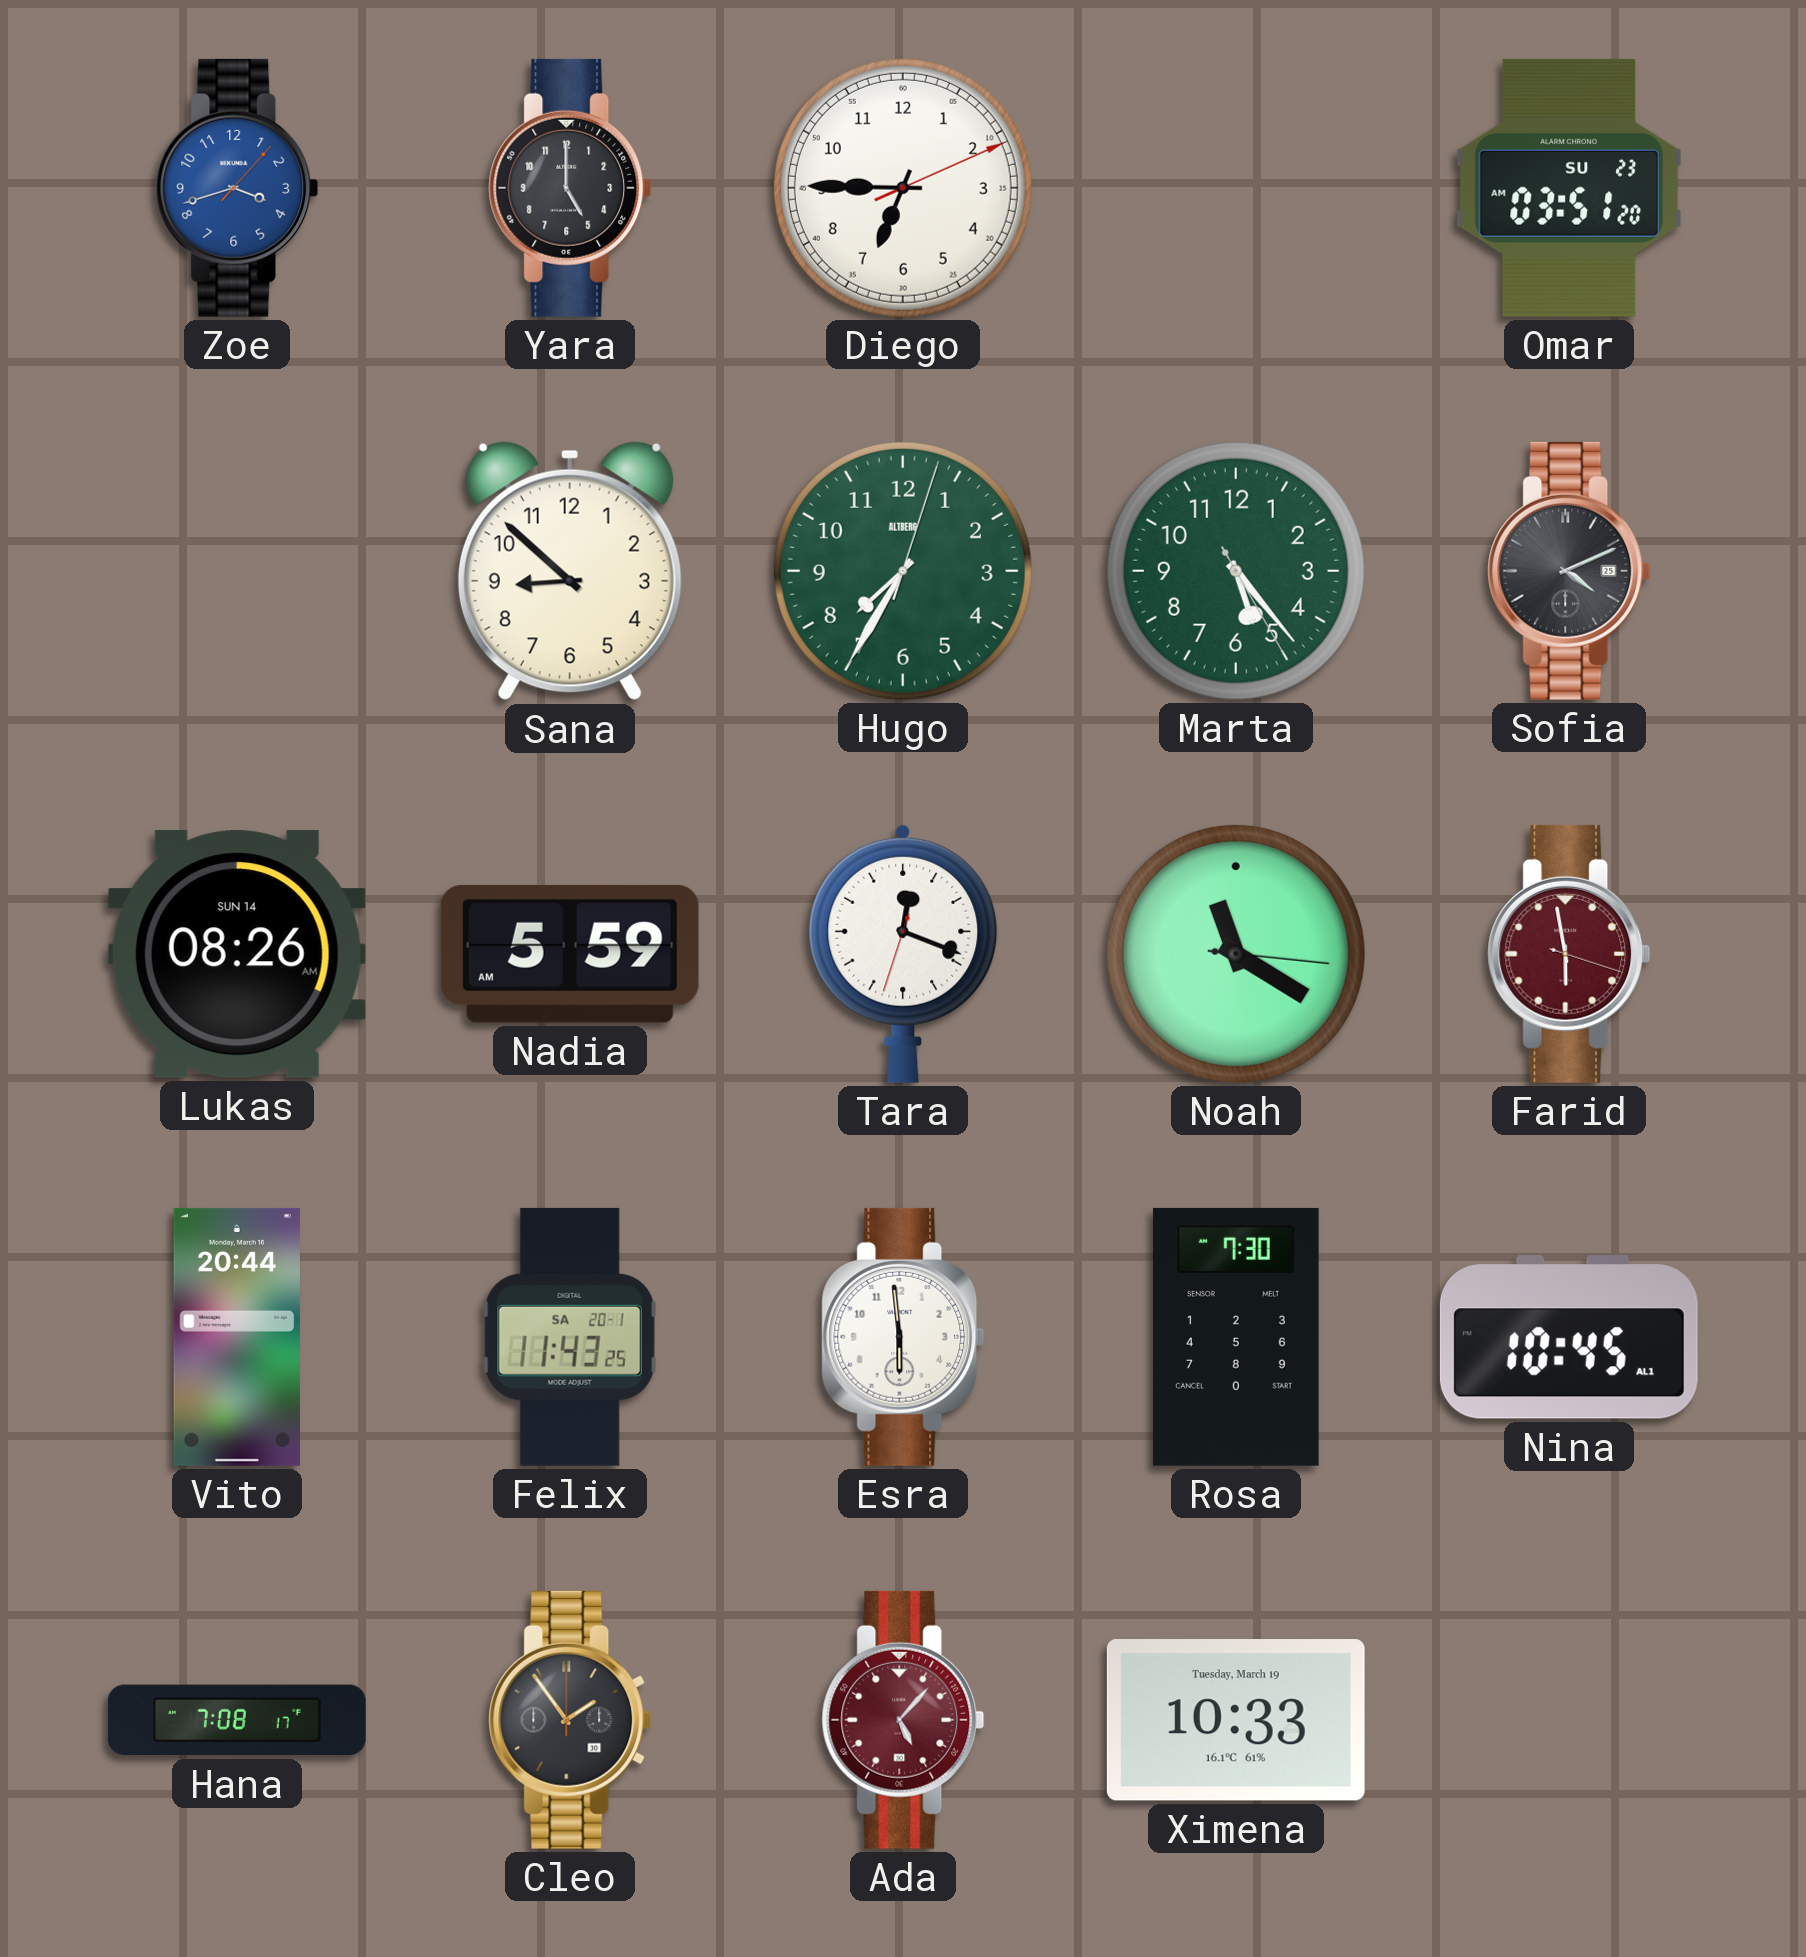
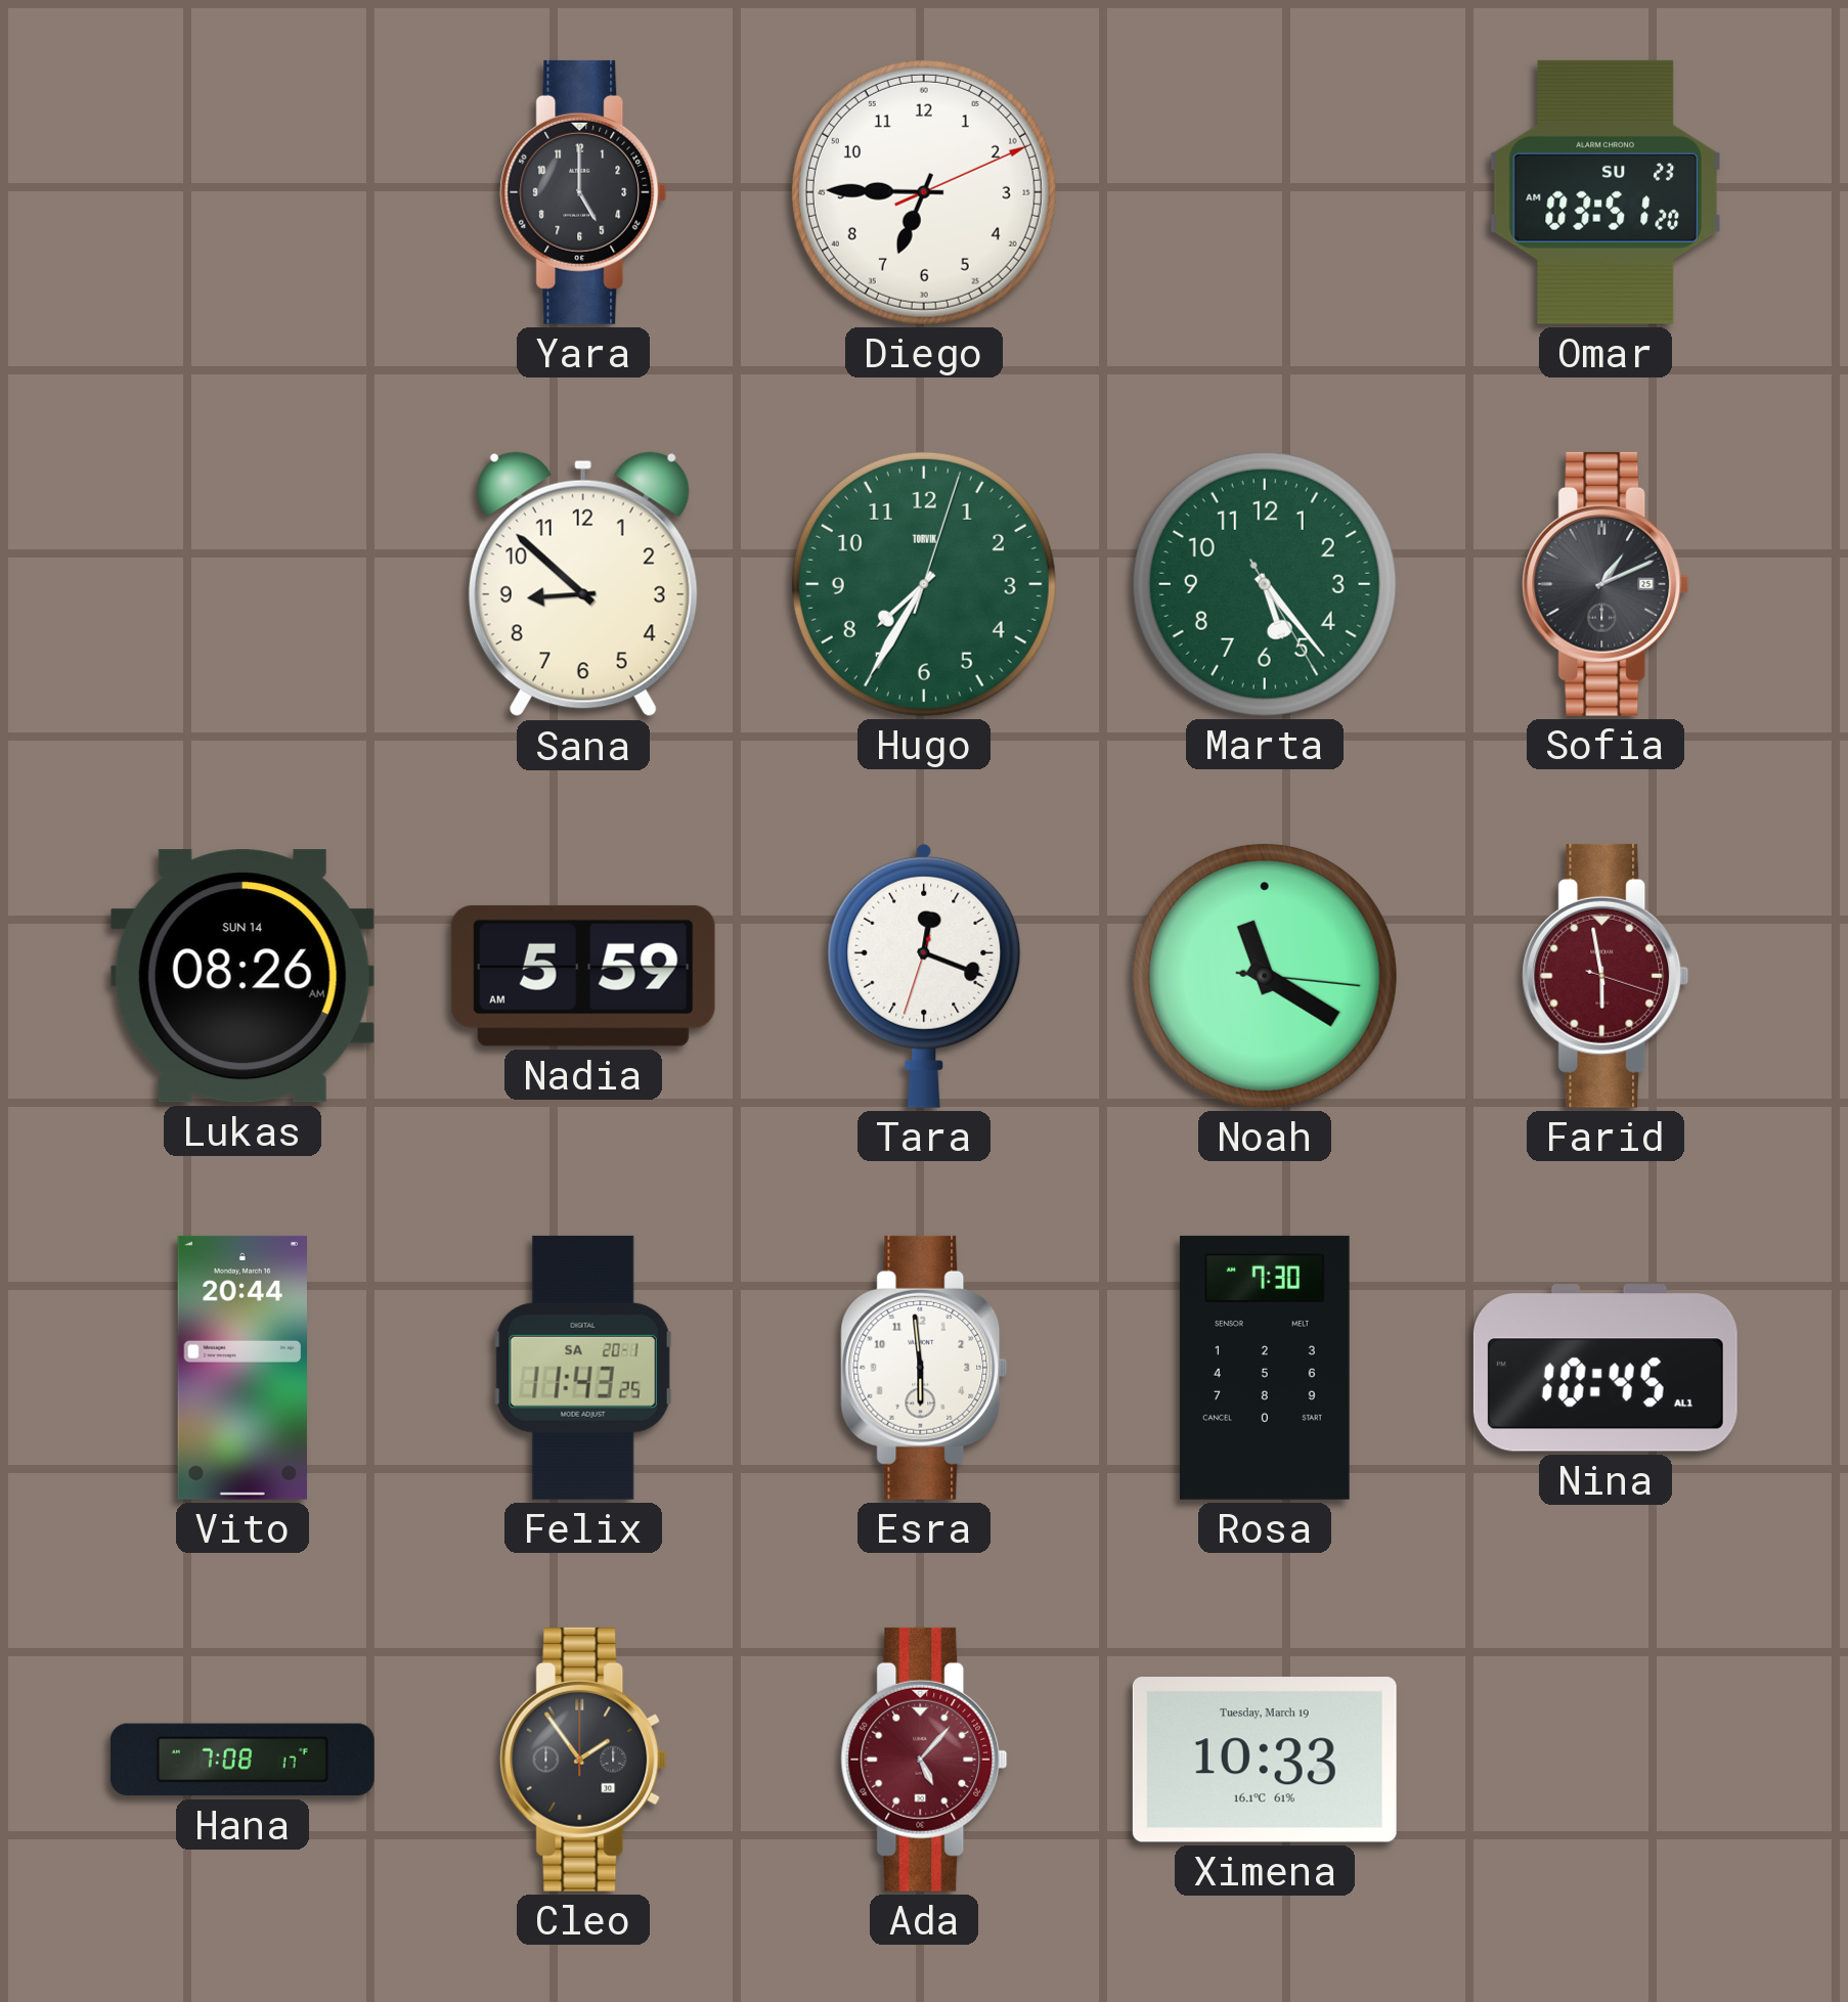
Zoe: 3:42 -> none (237, 188)
Hugo brand: ALTBERG -> TORVIK (924, 584)
Sofia: 4:11 -> 1:11 (1605, 584)
